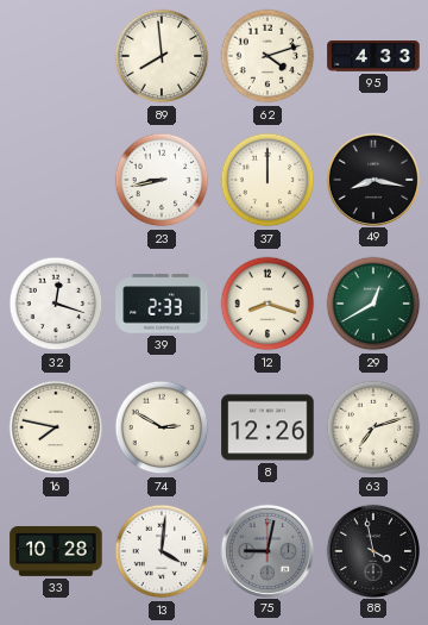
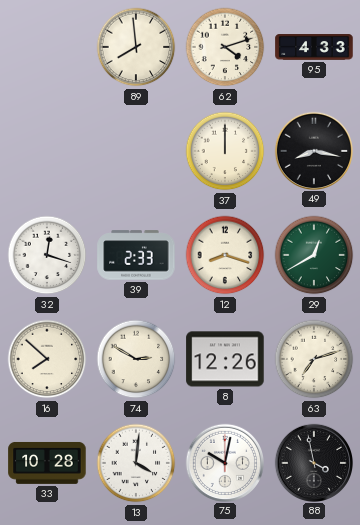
23: 8:43 -> none (162, 180)
16: 7:47 -> 7:52 (47, 359)
75: 9:02 -> 10:02 (224, 462)
75 dial: grey -> white (224, 462)
